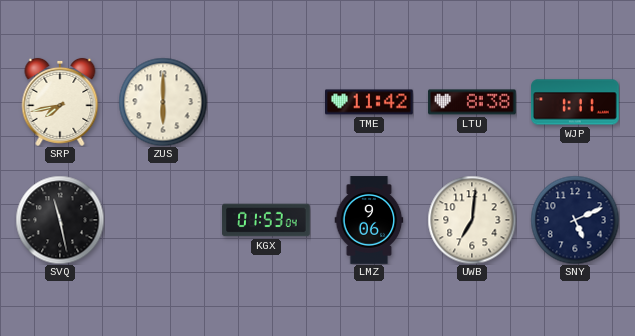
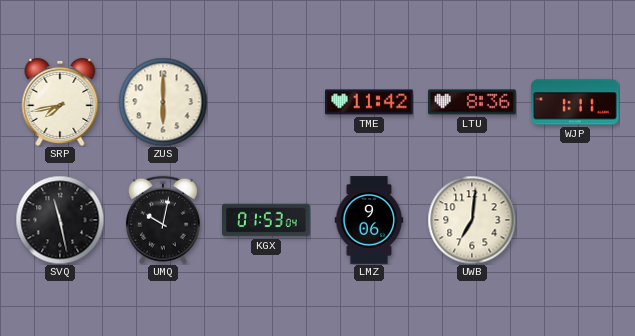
LTU: 8:38 -> 8:36 (472, 102)
UMQ: none -> 10:02 (163, 220)
SNY: 5:11 -> none (575, 220)
